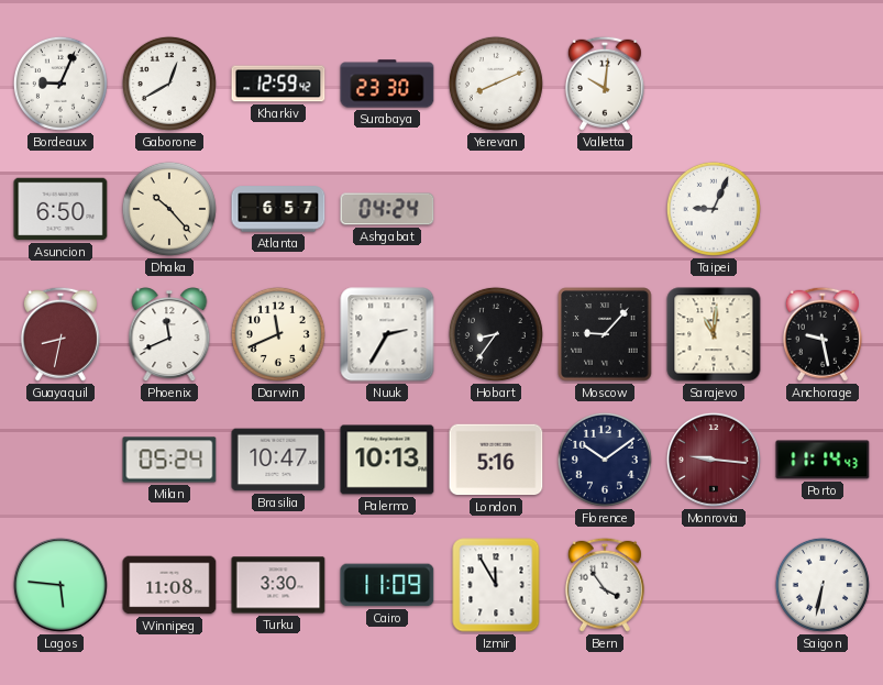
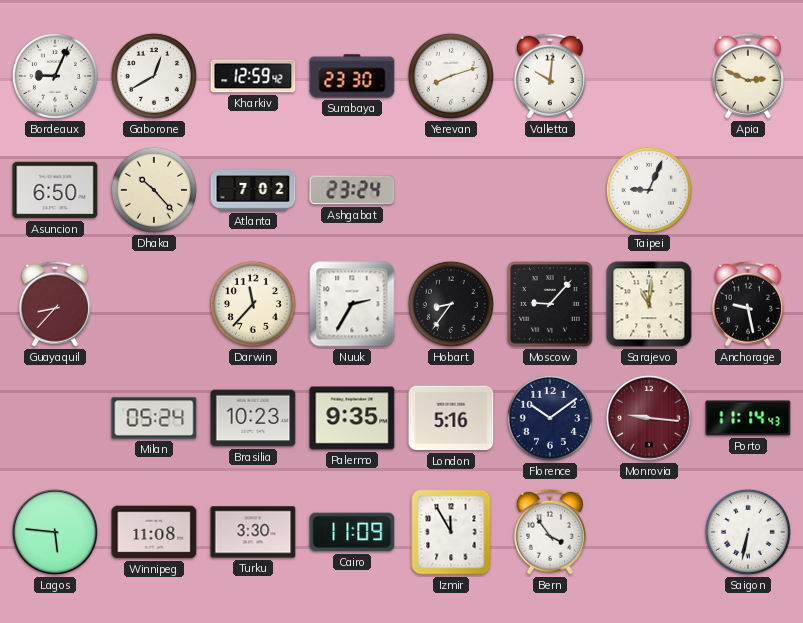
Yerevan: 8:11 -> 8:12 (451, 76)
Apia: none -> 2:49 (748, 76)
Atlanta: 6:57 -> 7:02 (253, 190)
Ashgabat: 04:24 -> 23:24 (352, 190)
Guayaquil: 8:32 -> 8:37 (55, 304)
Phoenix: 11:41 -> none (169, 335)
Darwin: 11:41 -> 11:37 (253, 304)
Brasilia: 10:47 -> 10:23 (253, 418)
Palermo: 10:13 -> 9:35 (352, 418)
